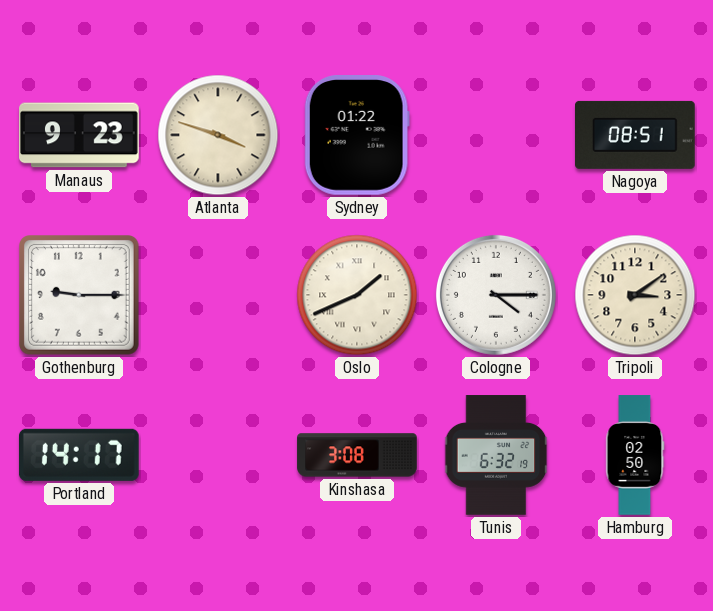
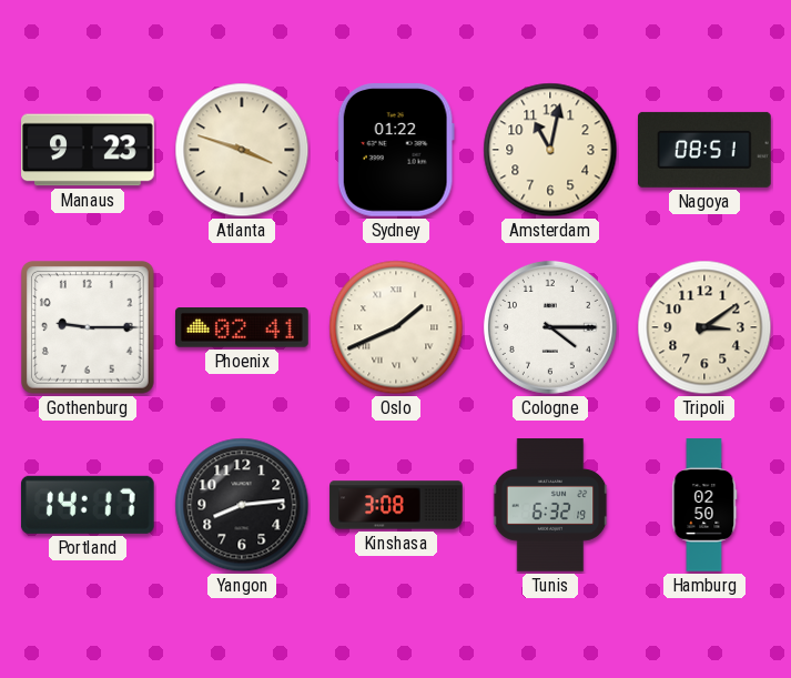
Amsterdam: none -> 11:02 (550, 150)
Phoenix: none -> 02:41 (243, 328)
Yangon: none -> 8:14 (242, 505)
